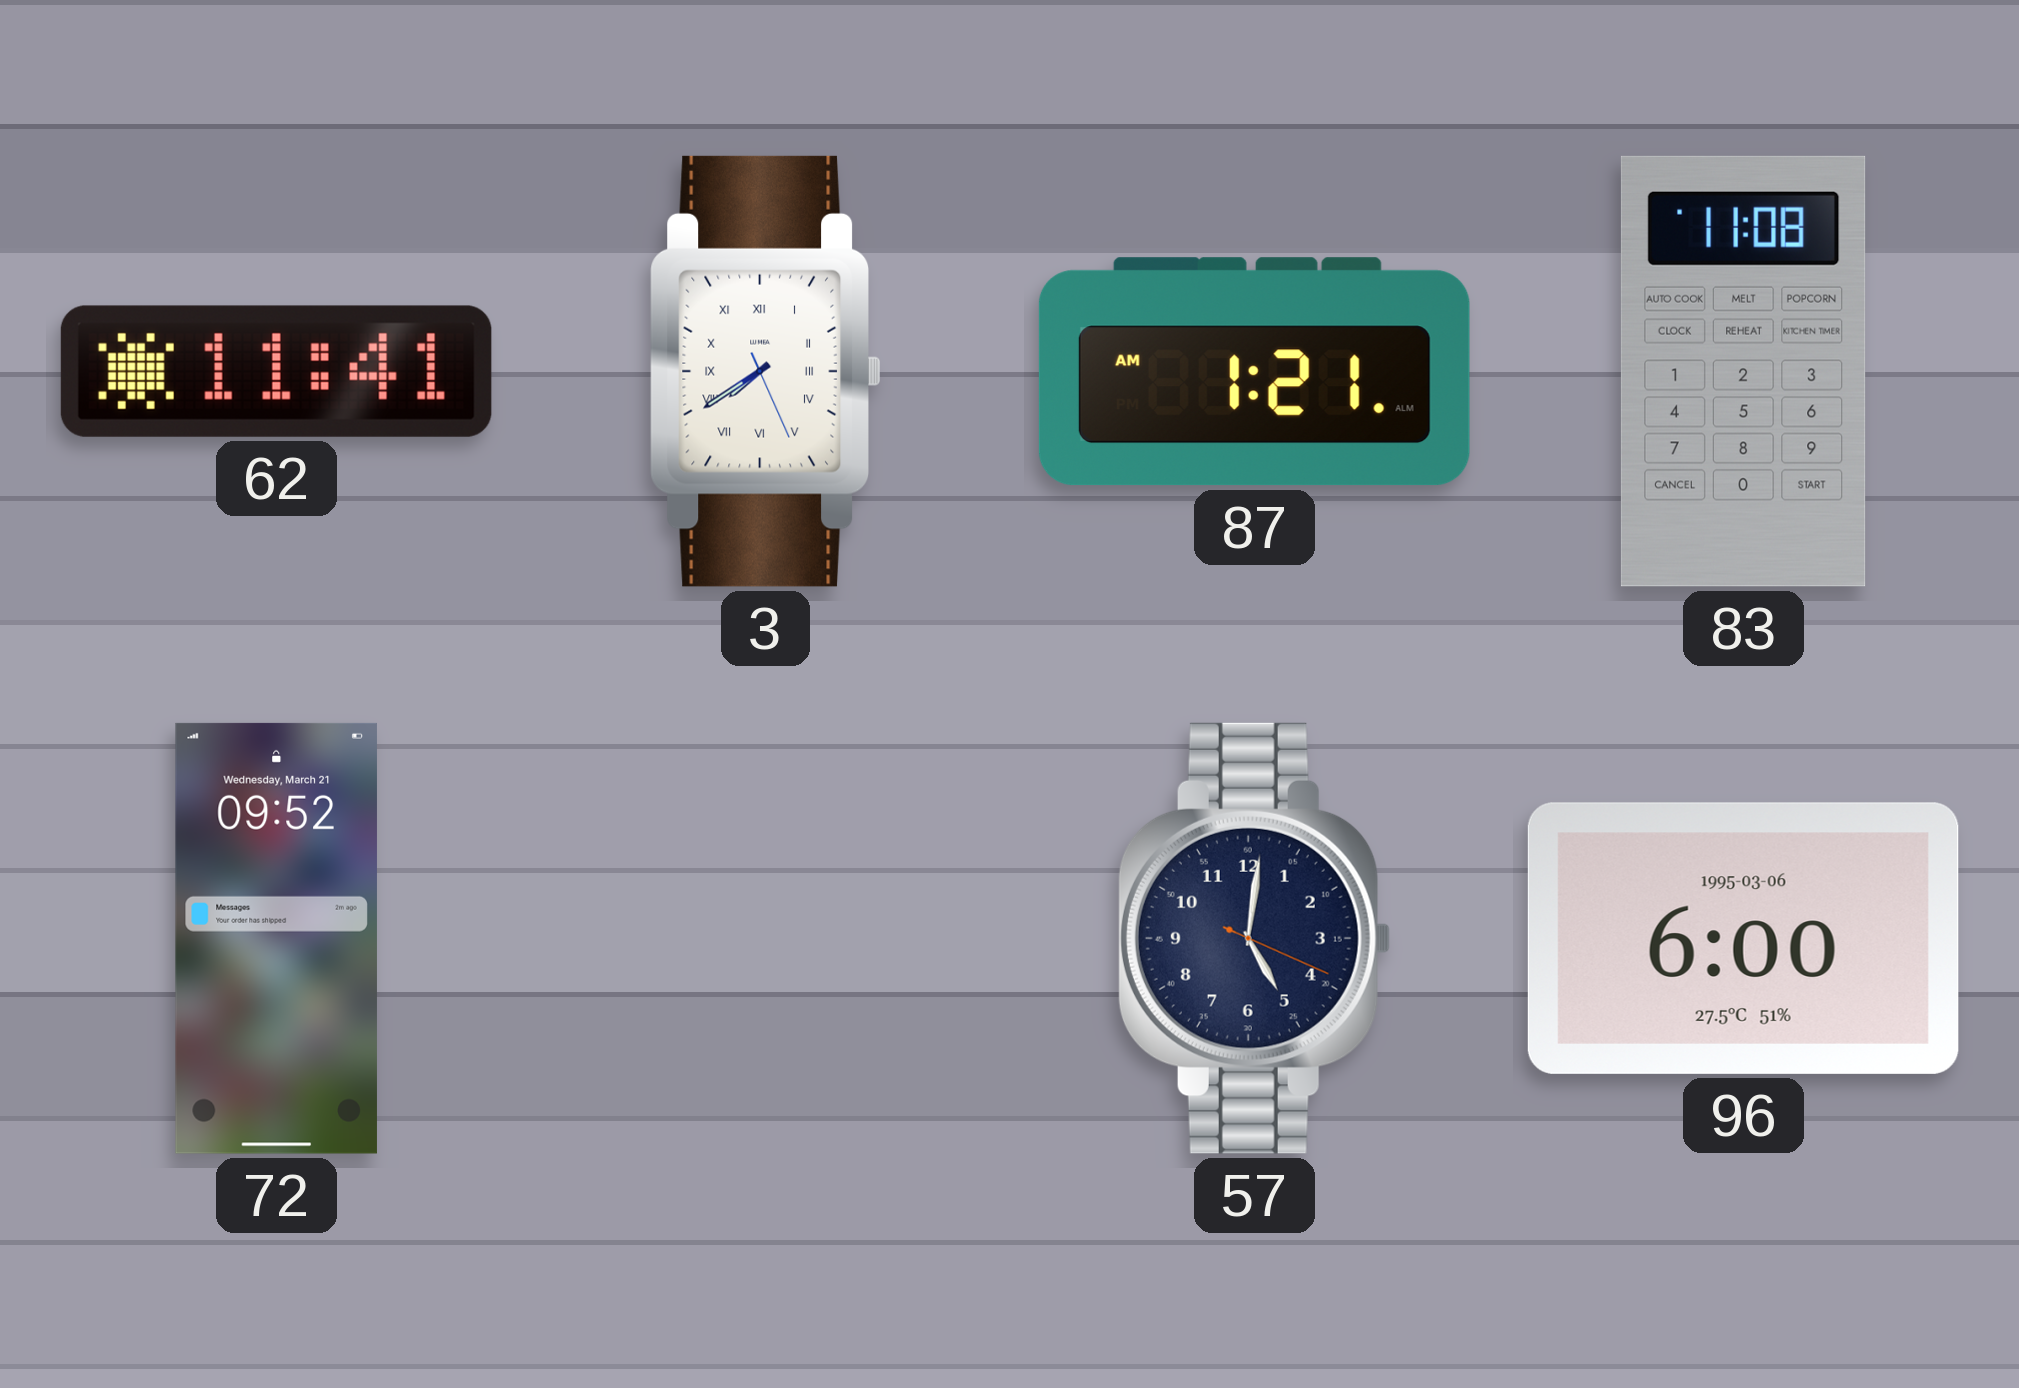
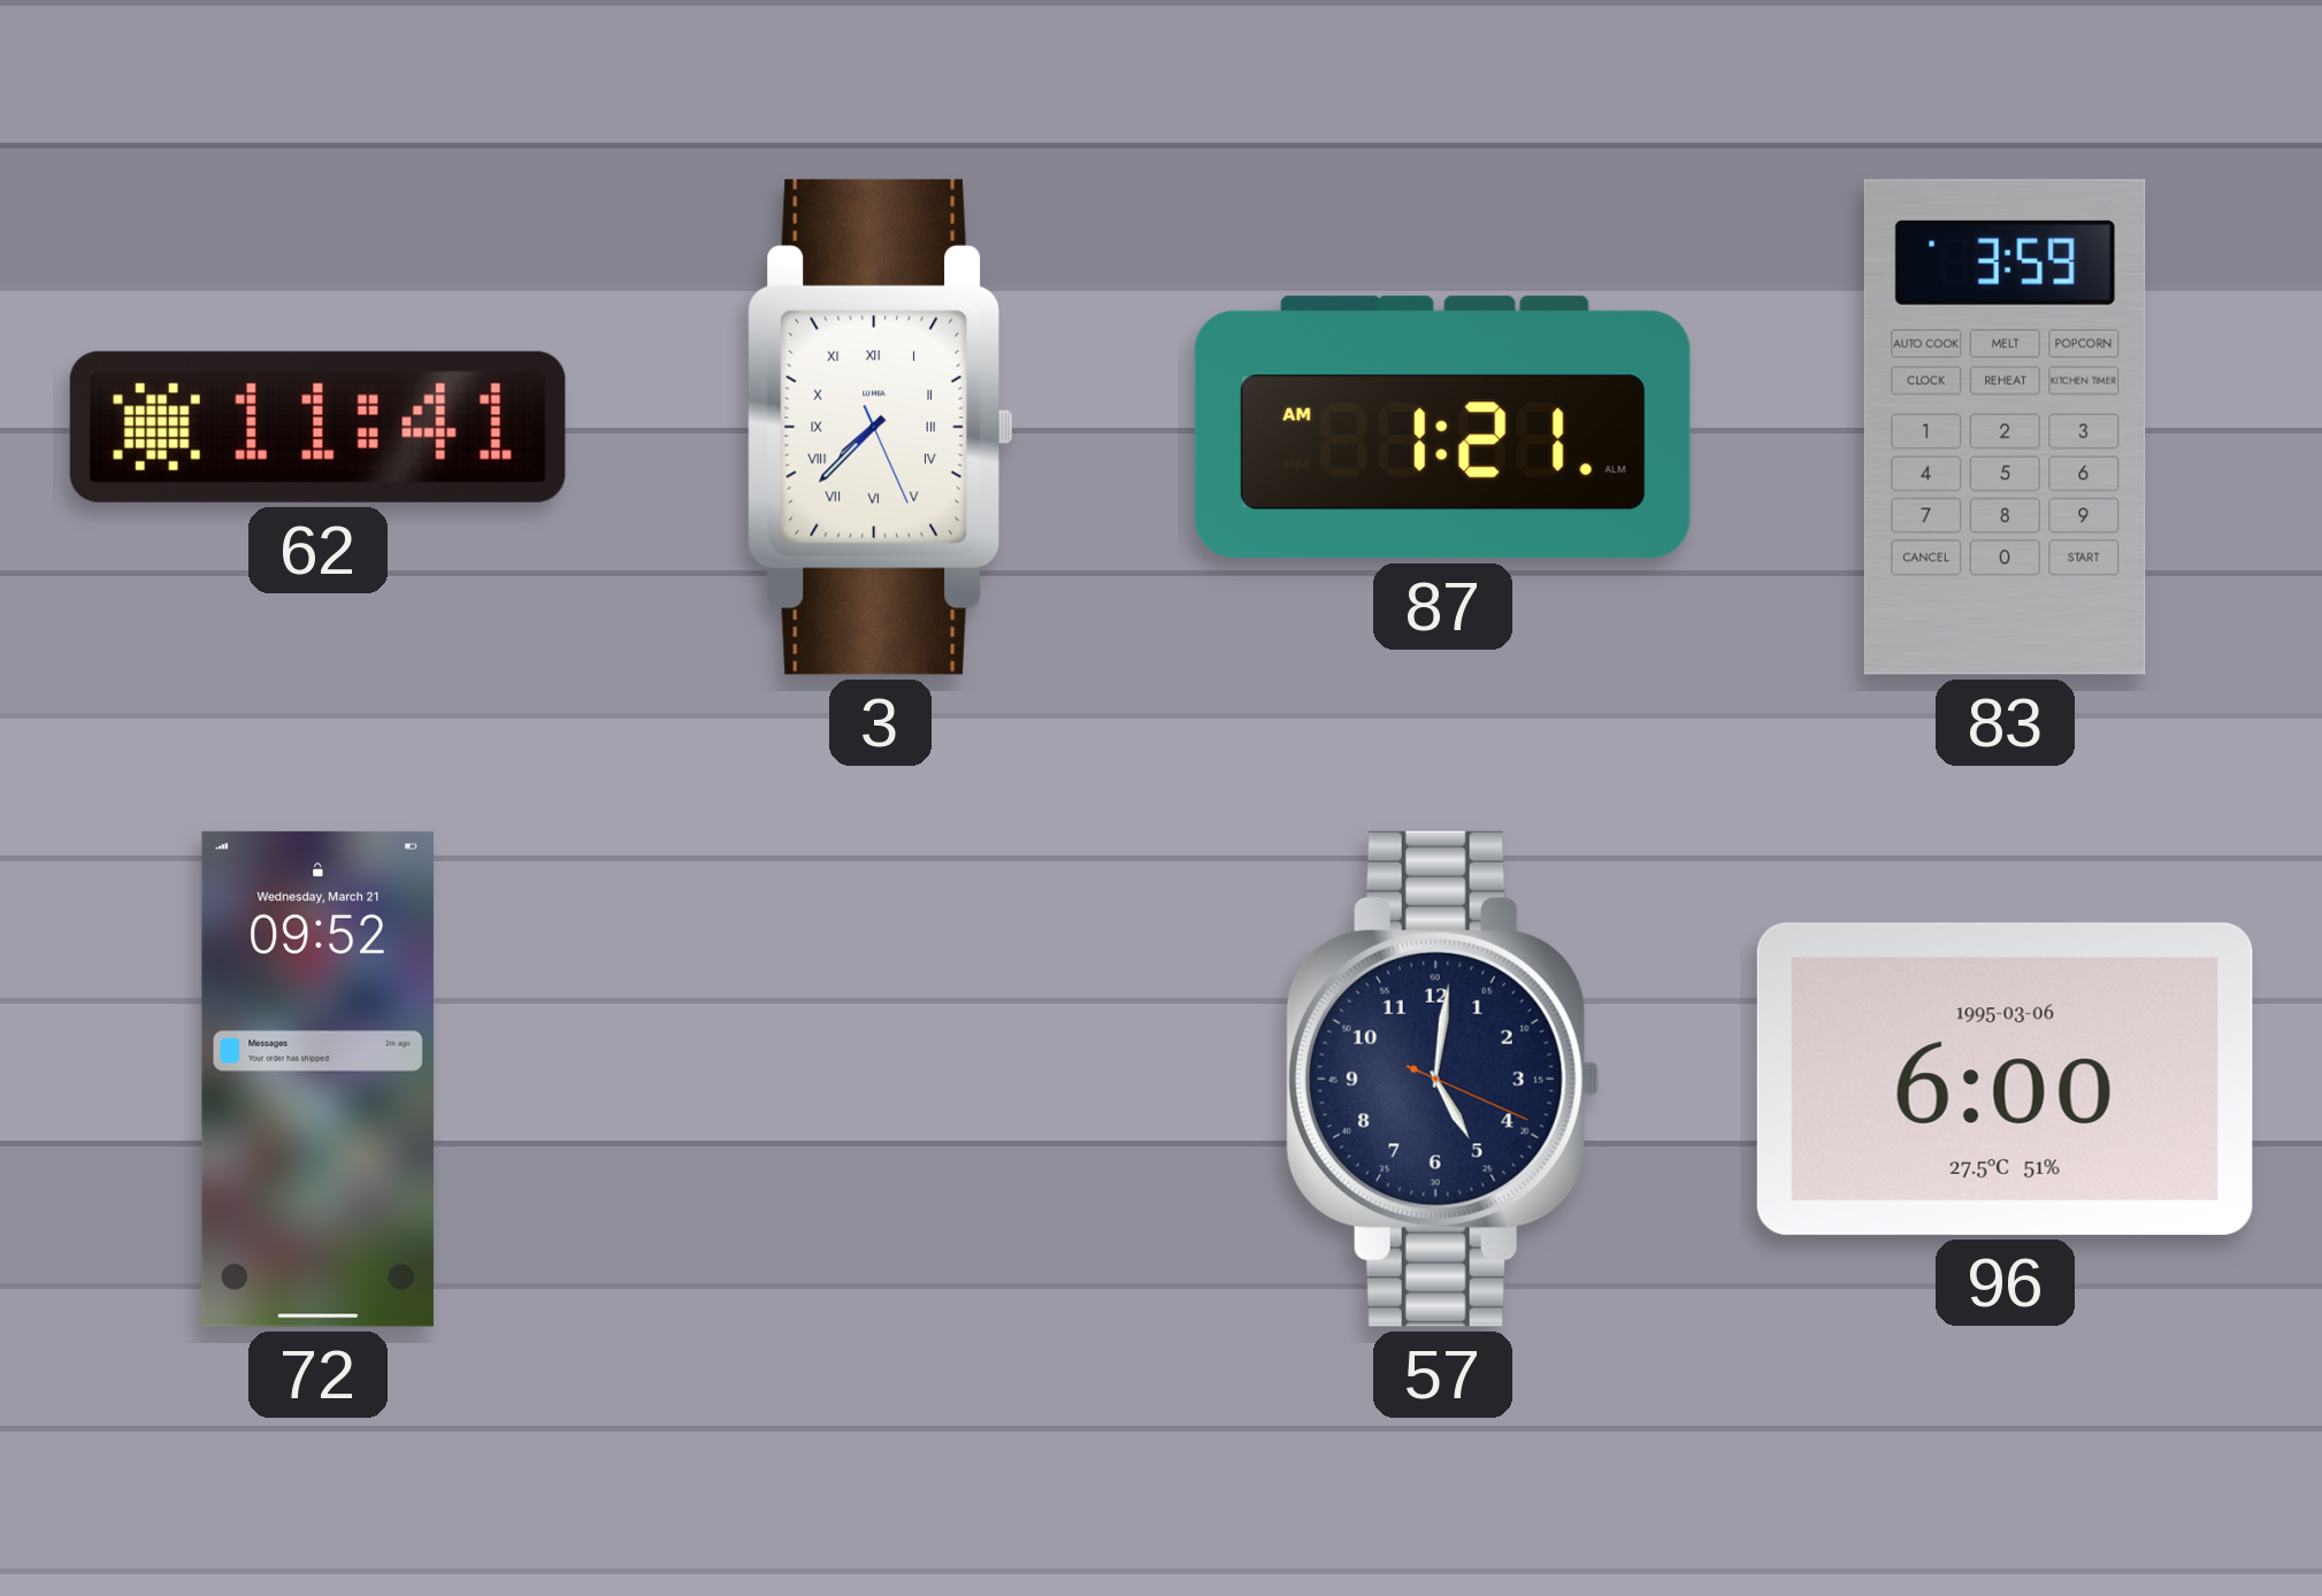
3: 7:39 -> 7:37 (880, 427)
83: 11:08 -> 3:59 (2005, 427)
